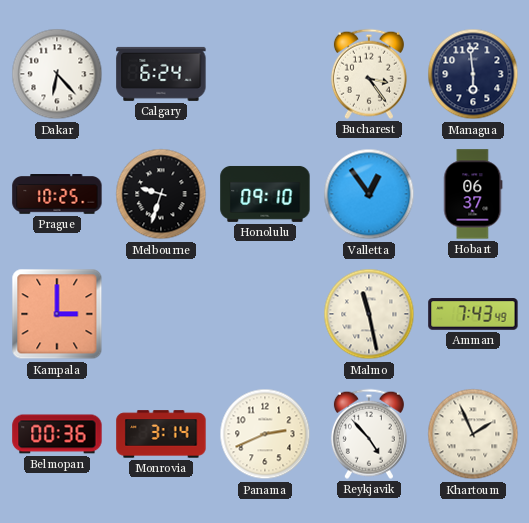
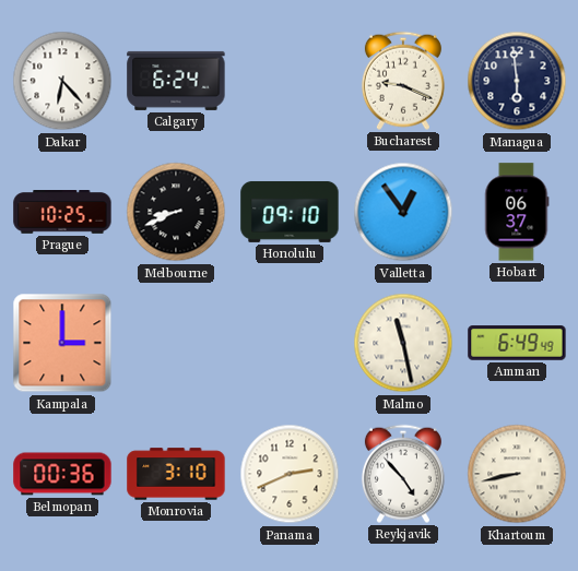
Bucharest: 3:24 -> 9:19 (403, 81)
Melbourne: 9:33 -> 8:41 (176, 212)
Amman: 7:43 -> 6:49 (517, 343)
Monrovia: 3:14 -> 3:10 (176, 474)
Khartoum: 1:56 -> 8:43 (517, 474)
